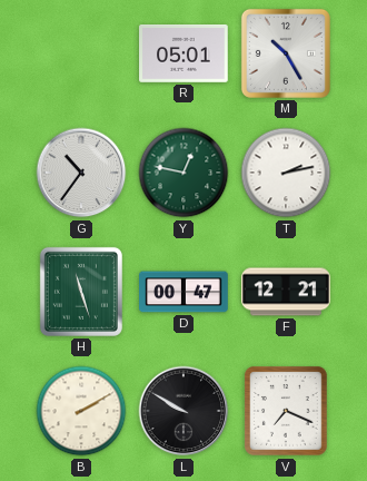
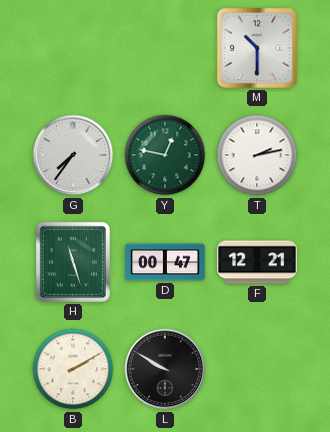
R: 05:01 -> none (183, 55)
M: 10:25 -> 10:30 (257, 48)
G: 10:36 -> 7:36 (73, 155)
V: 7:19 -> none (286, 411)
